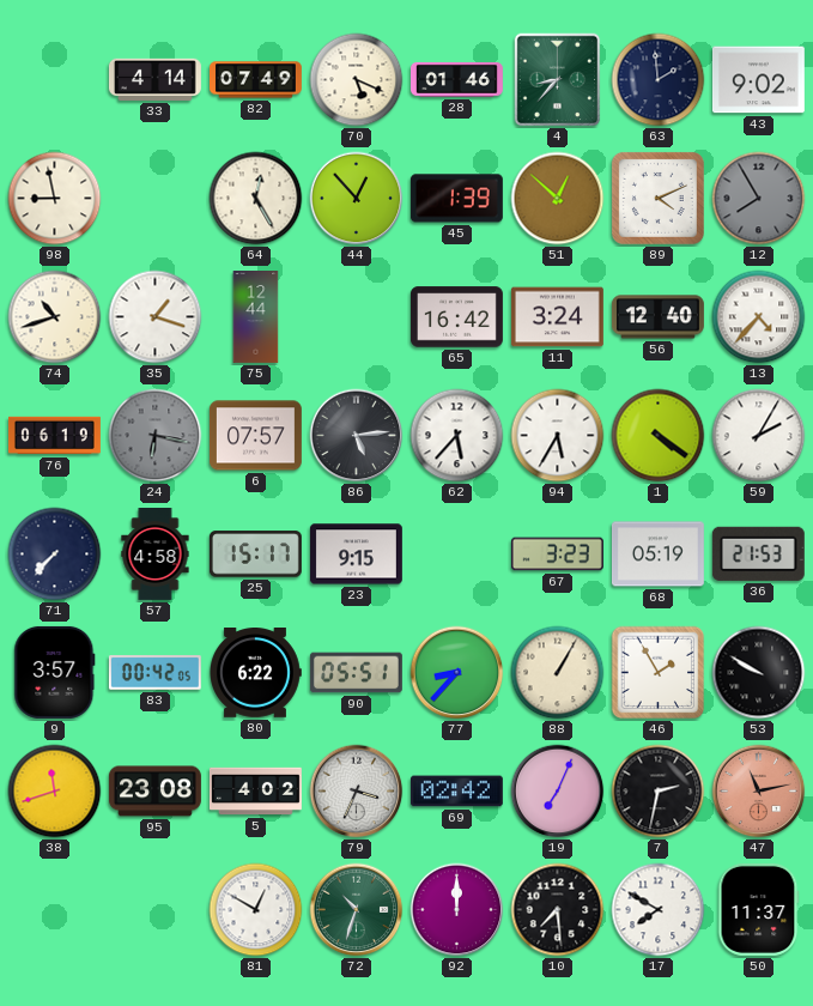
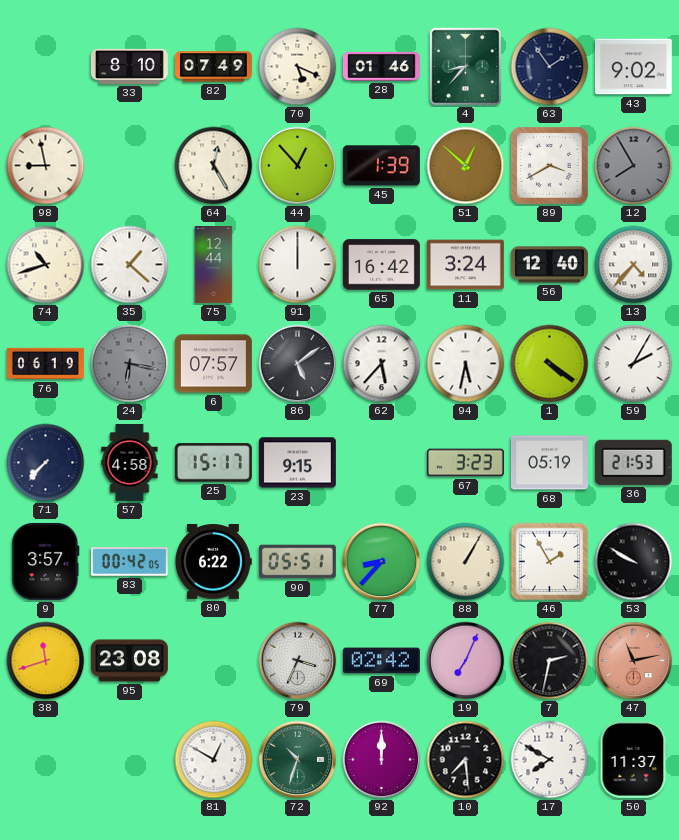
33: 4:14 -> 8:10 (129, 66)
63: 1:59 -> 1:54 (550, 67)
89: 4:11 -> 3:40 (549, 165)
35: 1:18 -> 1:22 (130, 265)
91: none -> 12:00 (298, 265)
86: 5:14 -> 5:09 (298, 364)
94: 5:35 -> 5:32 (466, 364)
5: 4:02 -> none (255, 792)
